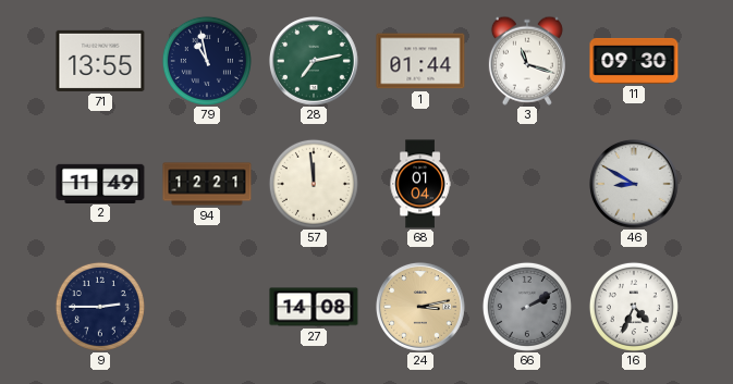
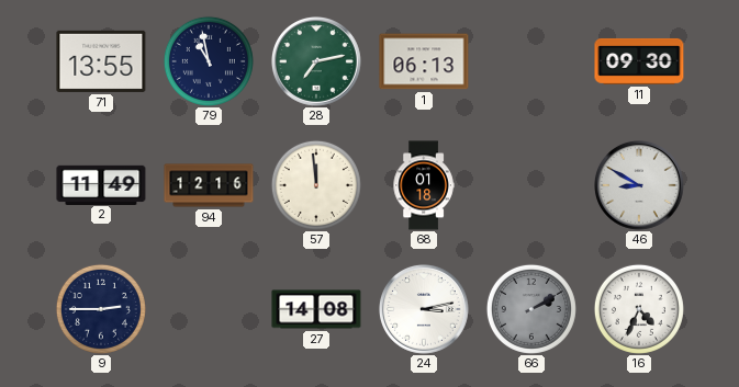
1: 01:44 -> 06:13 (424, 61)
3: 11:18 -> none (527, 61)
94: 12:21 -> 12:16 (209, 185)
68: 01:04 -> 01:18 (424, 185)
24 dial: champagne -> white (425, 310)
